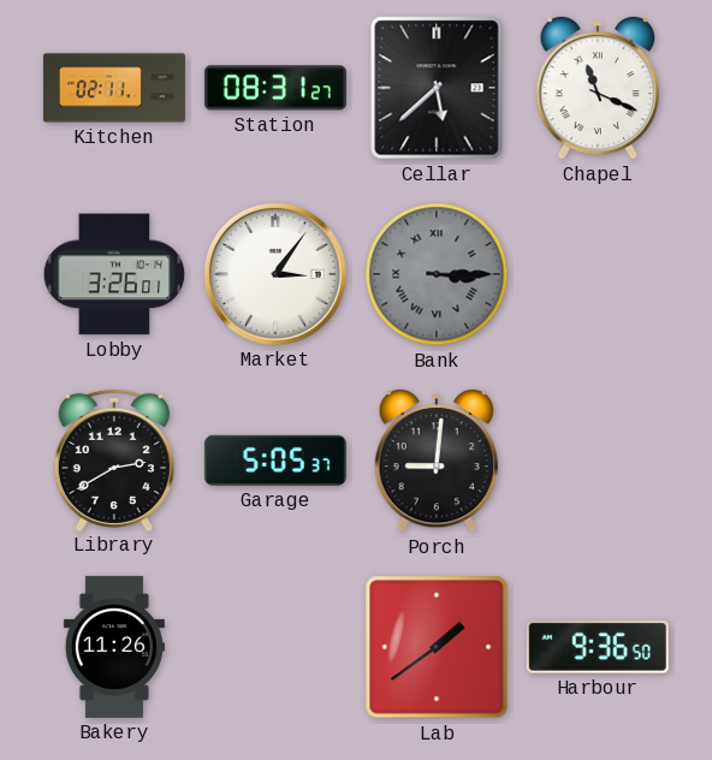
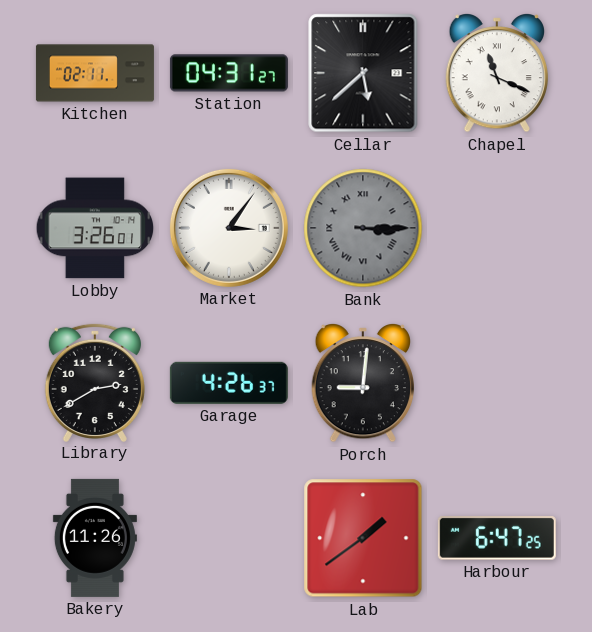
Station: 08:31 -> 04:31 (229, 73)
Garage: 5:05 -> 4:26 (229, 383)
Harbour: 9:36 -> 6:47 (497, 539)
